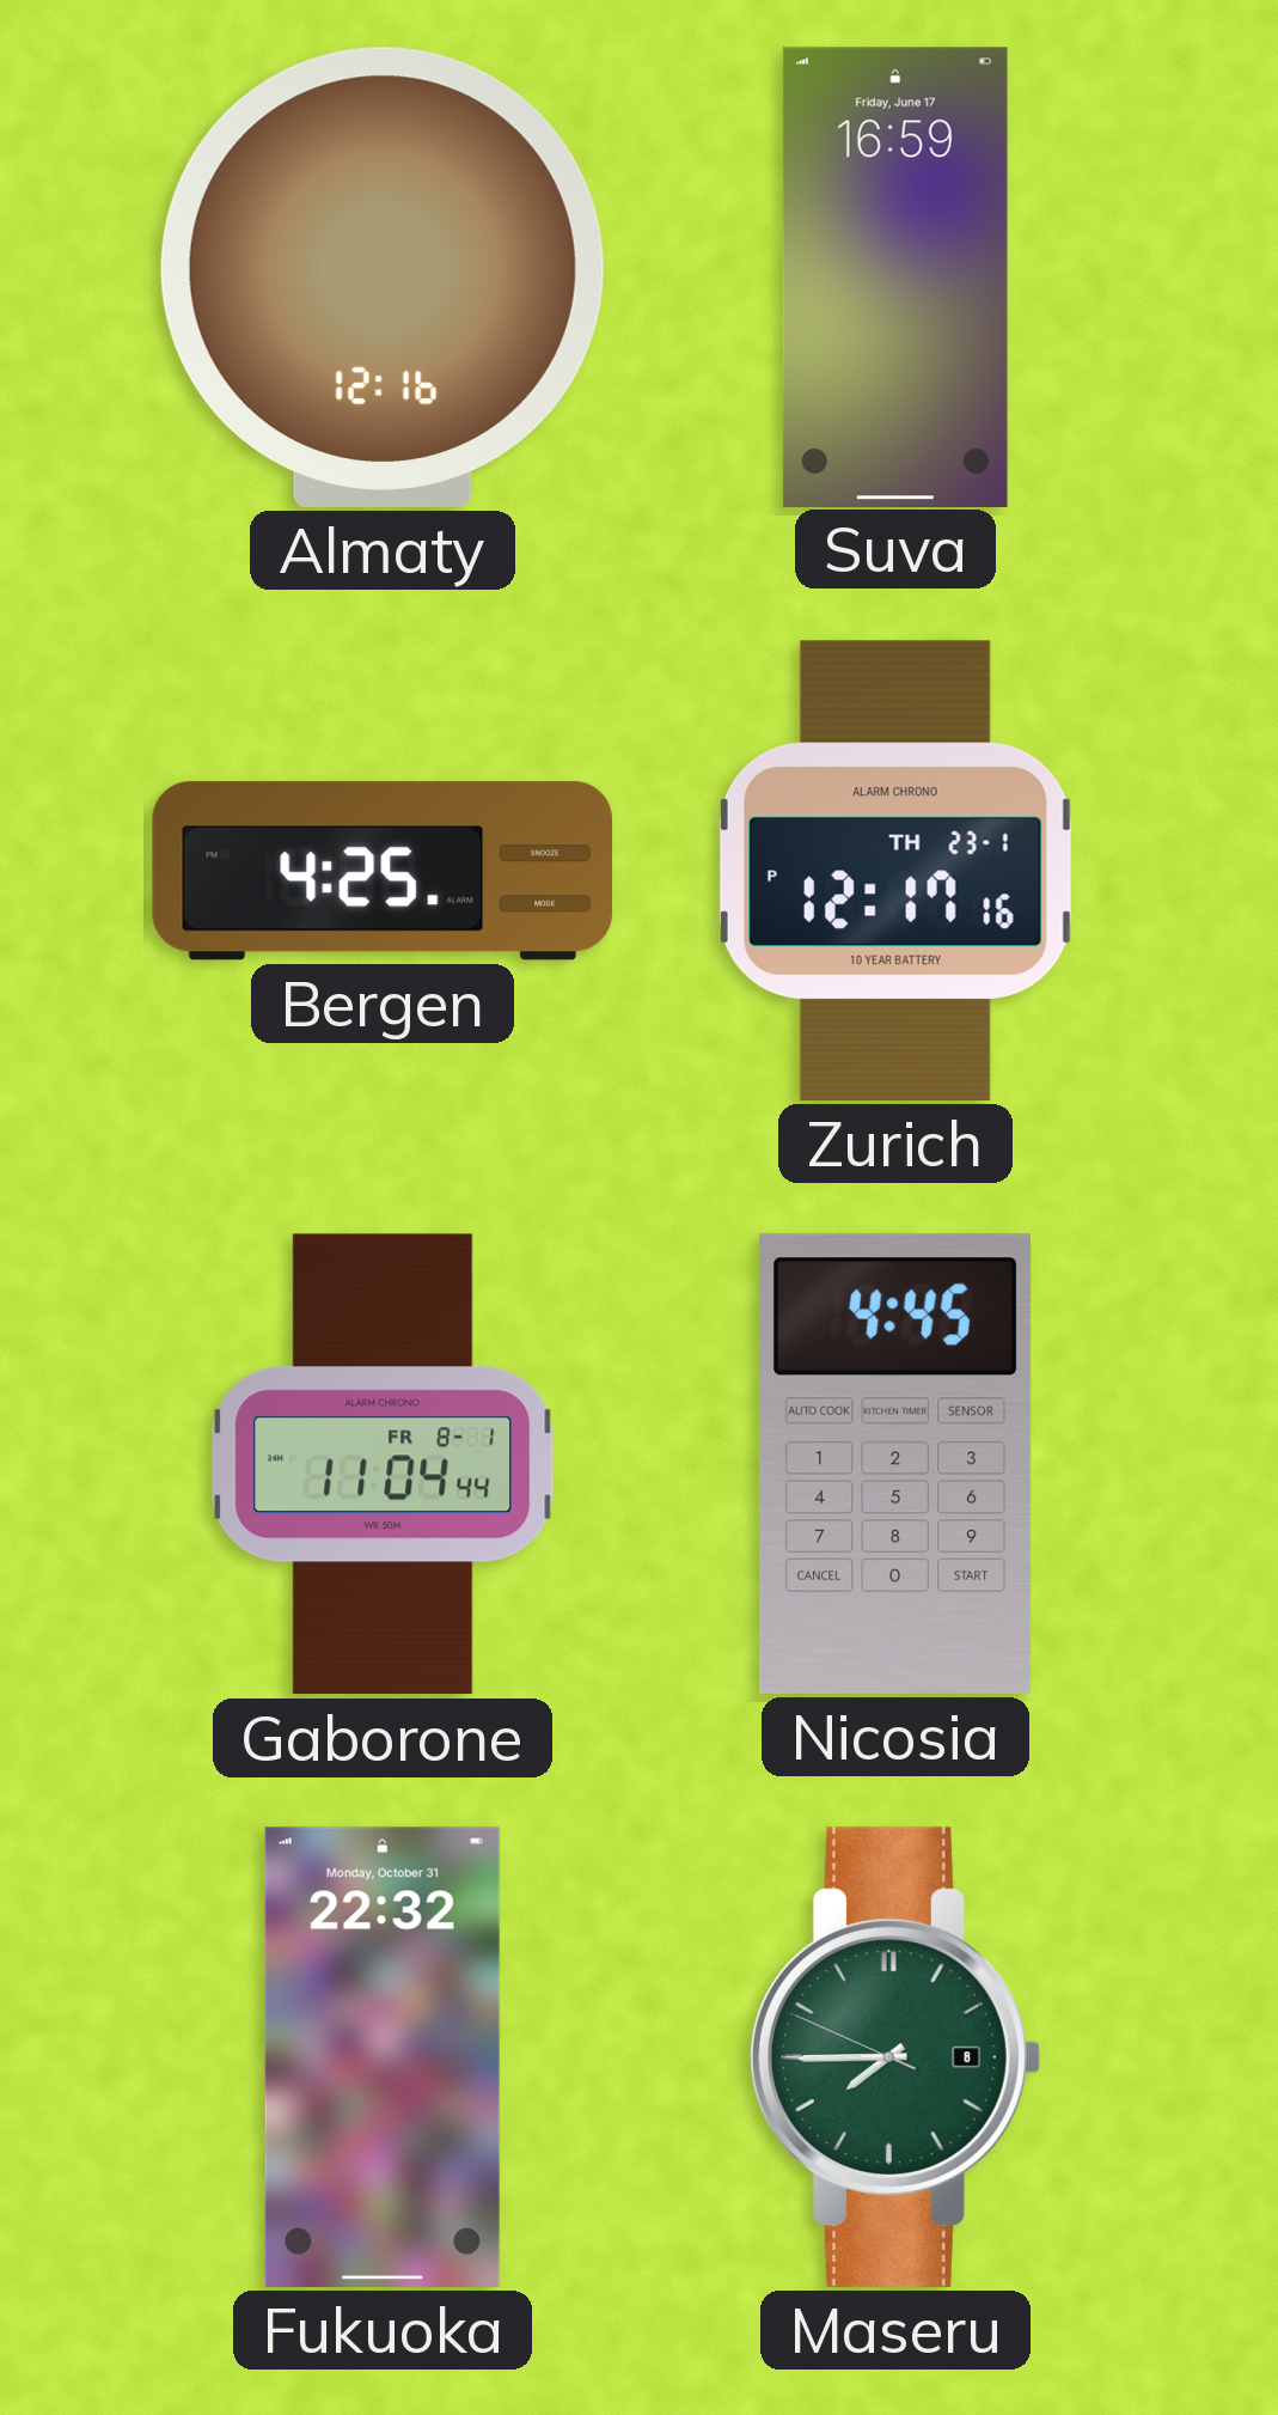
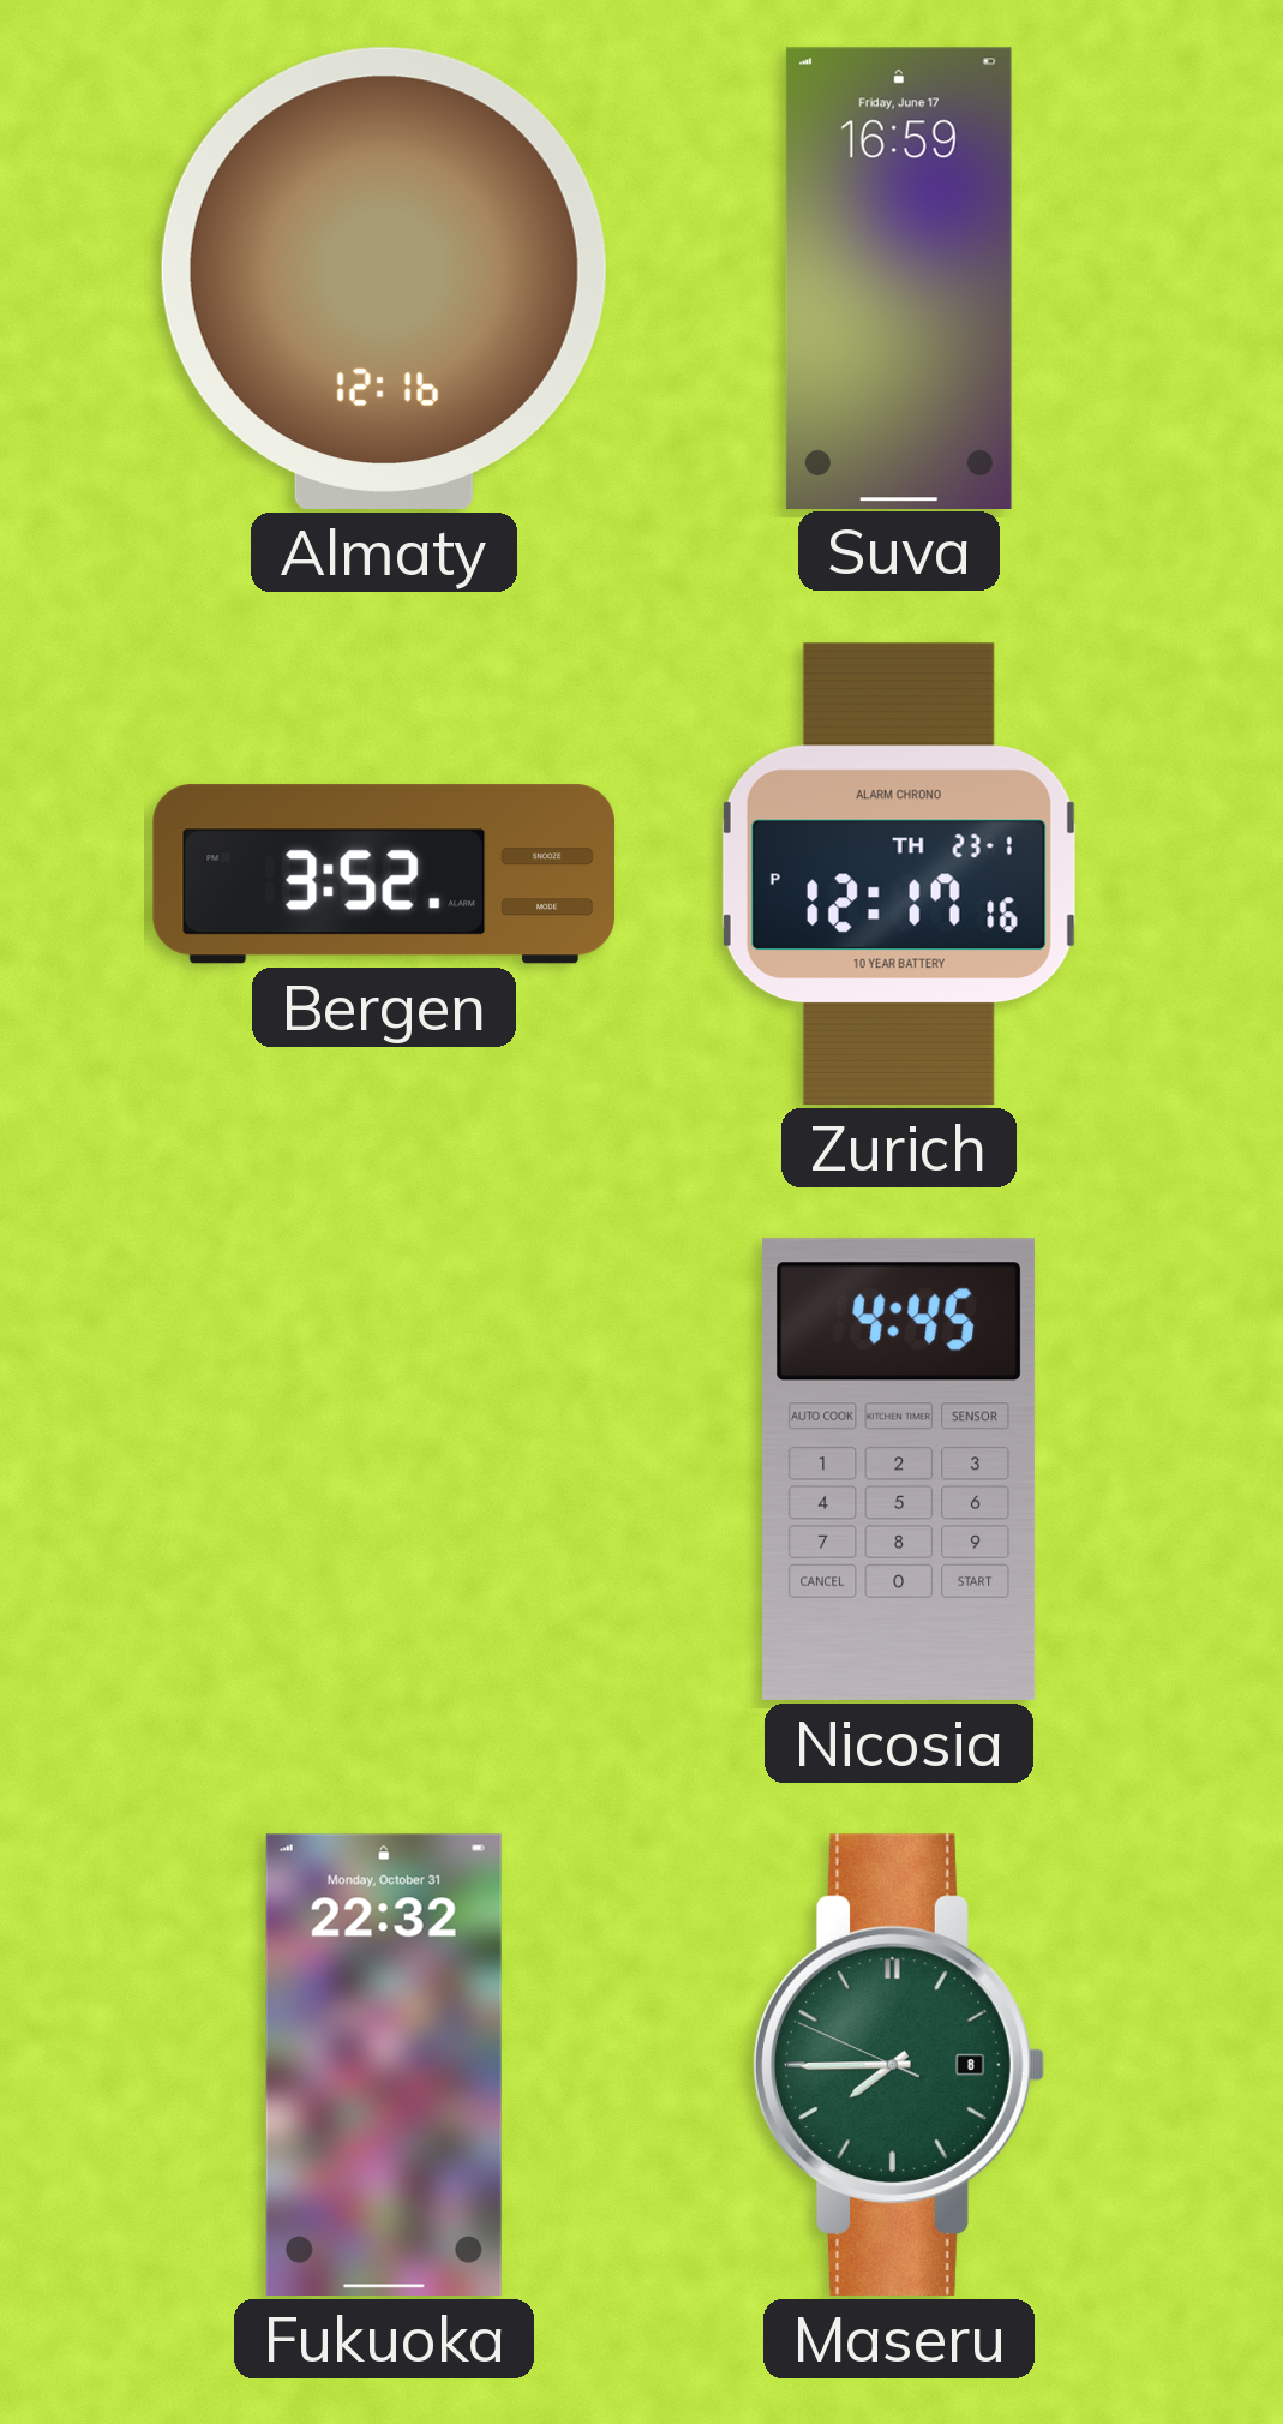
Bergen: 4:25 -> 3:52 (384, 874)
Gaborone: 11:04 -> none (383, 1464)
